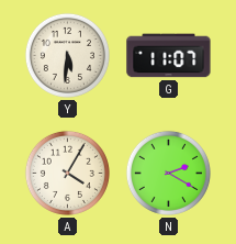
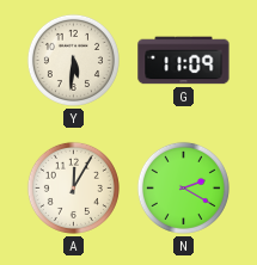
G: 11:07 -> 11:09 (184, 61)
A: 4:05 -> 12:05 (73, 187)
